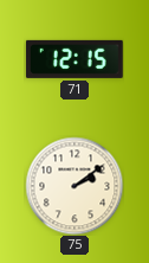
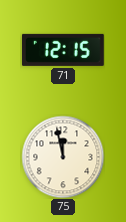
75: 2:09 -> 11:58 (63, 157)
